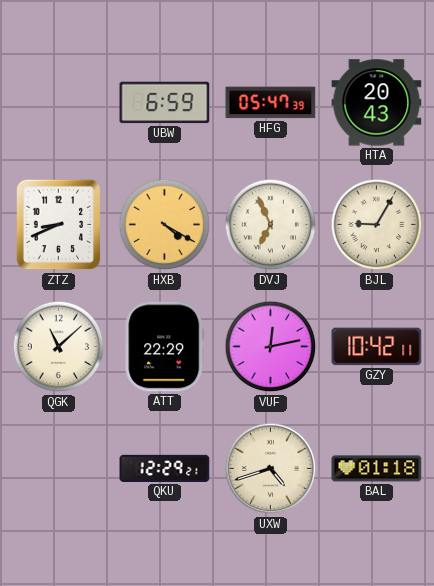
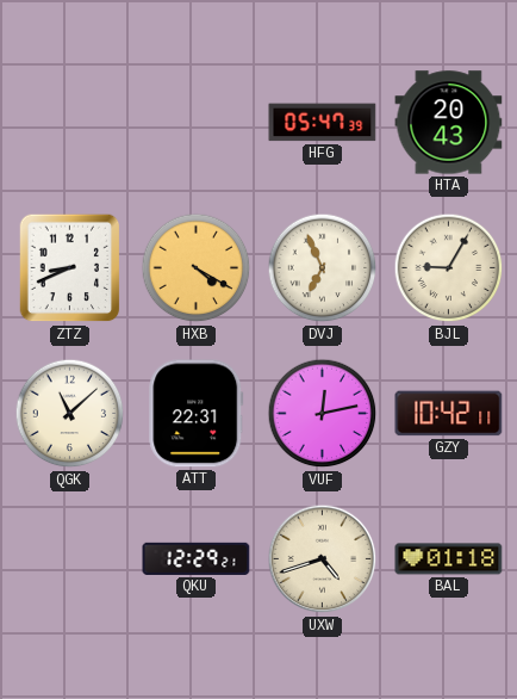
UBW: 6:59 -> none (165, 103)
ATT: 22:29 -> 22:31 (197, 414)
